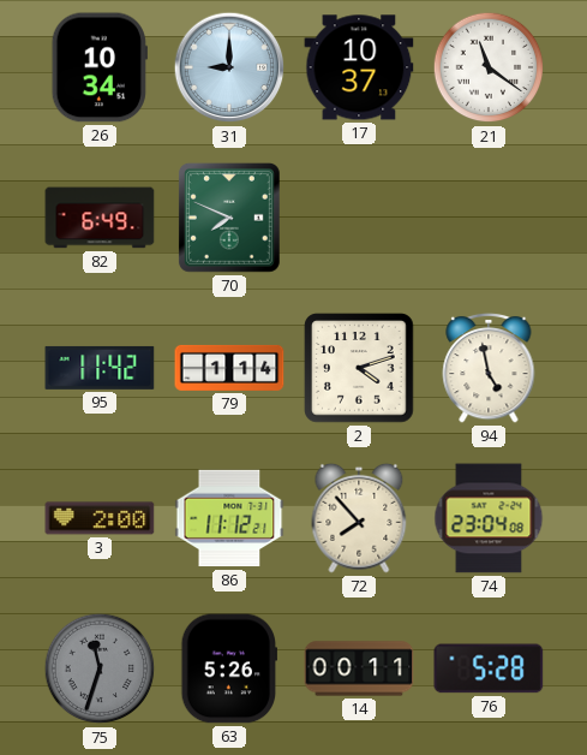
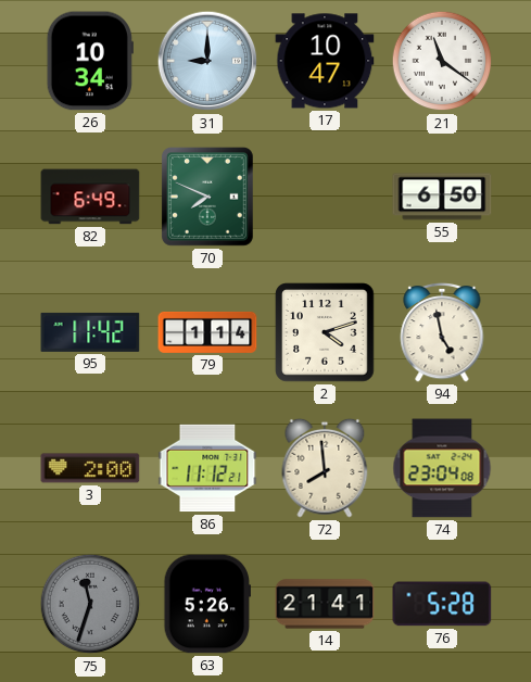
17: 10:37 -> 10:47 (325, 61)
55: none -> 6:50 (442, 197)
72: 7:53 -> 7:59 (325, 468)
14: 00:11 -> 21:41 (325, 604)
